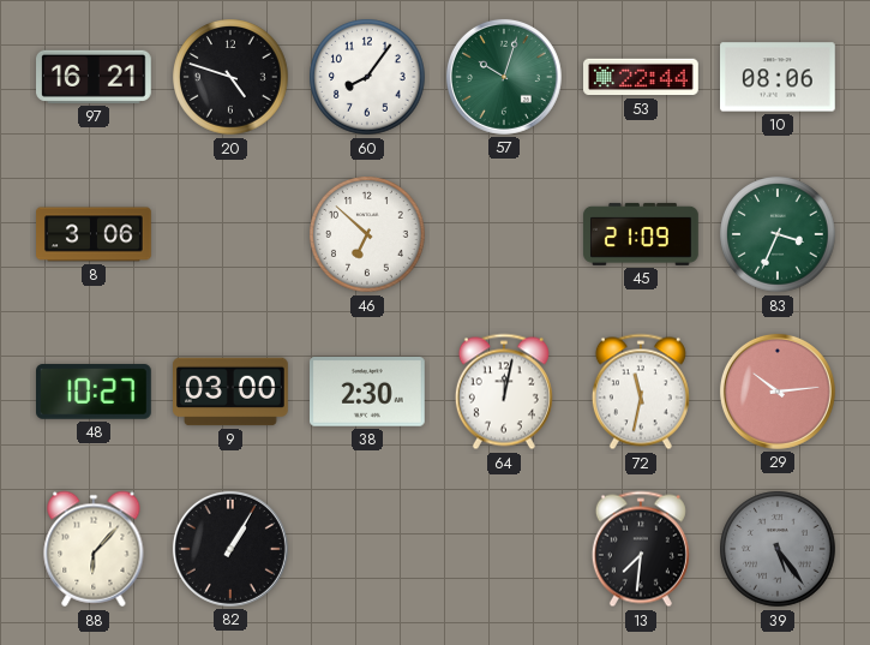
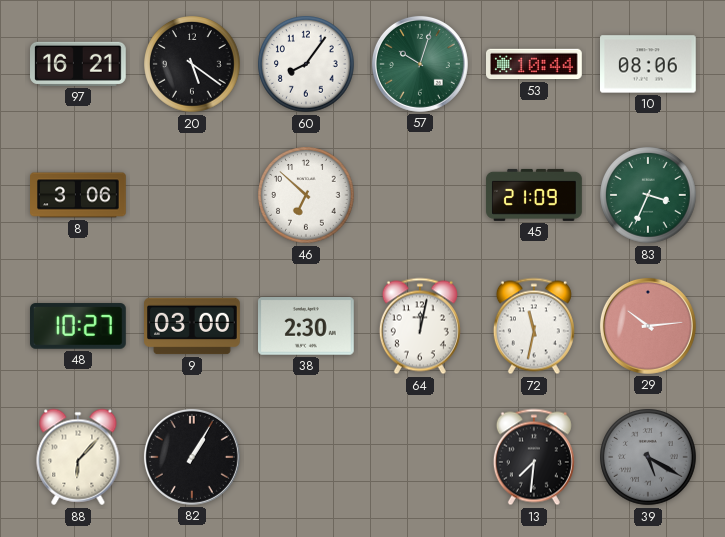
20: 4:48 -> 5:21 (192, 64)
53: 22:44 -> 10:44 (534, 64)
39: 5:24 -> 5:20 (648, 457)
